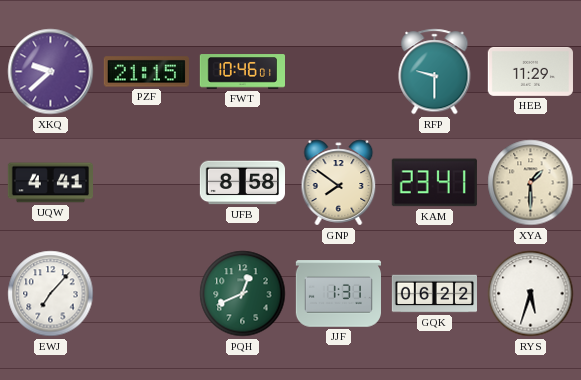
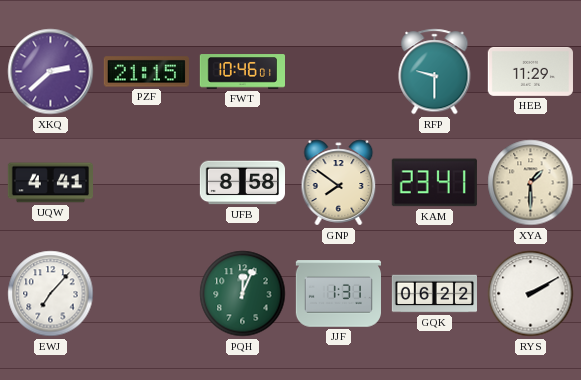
XKQ: 9:38 -> 2:38 (51, 72)
PQH: 12:41 -> 12:04 (243, 294)
RYS: 5:33 -> 2:10 (531, 294)
